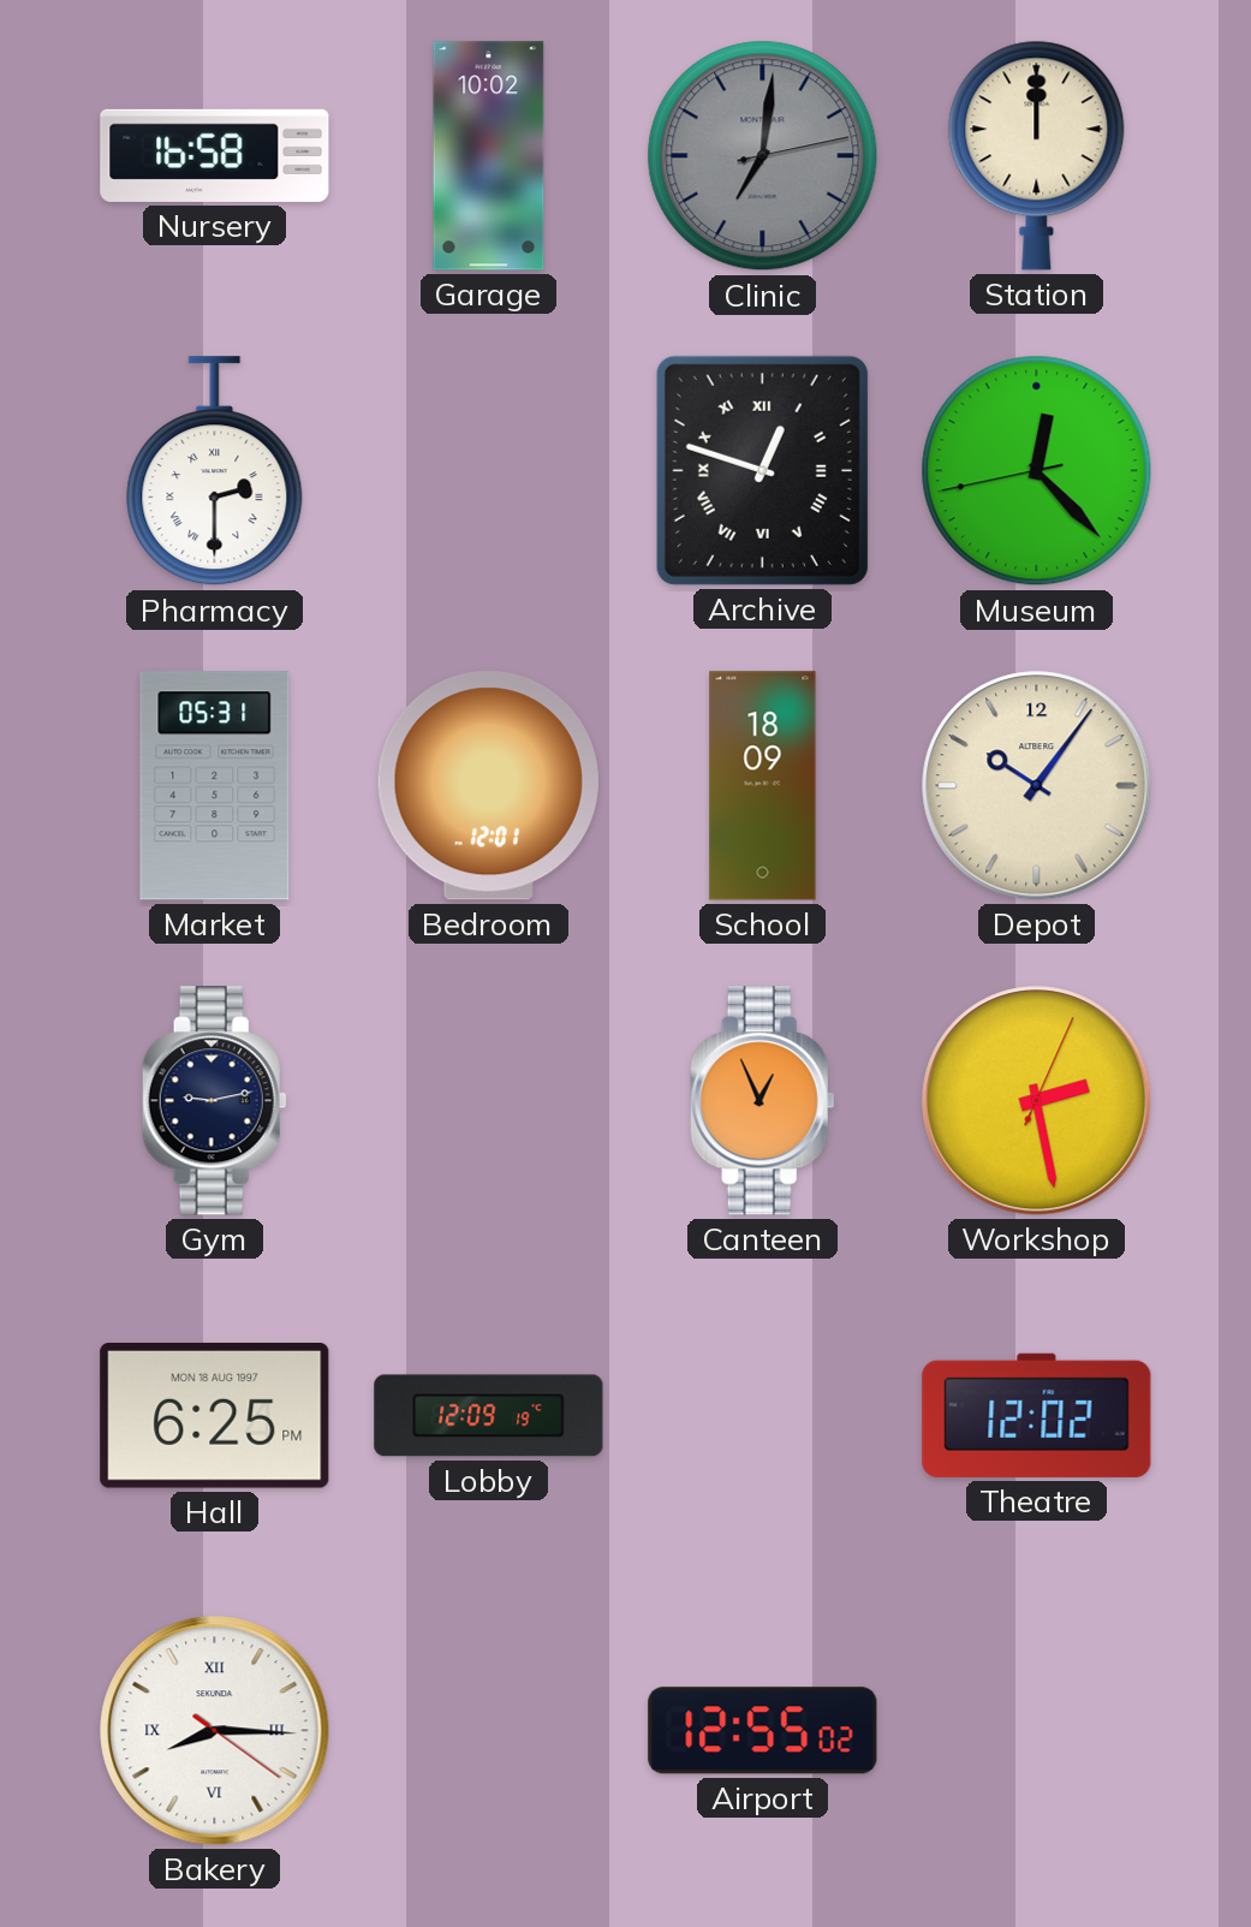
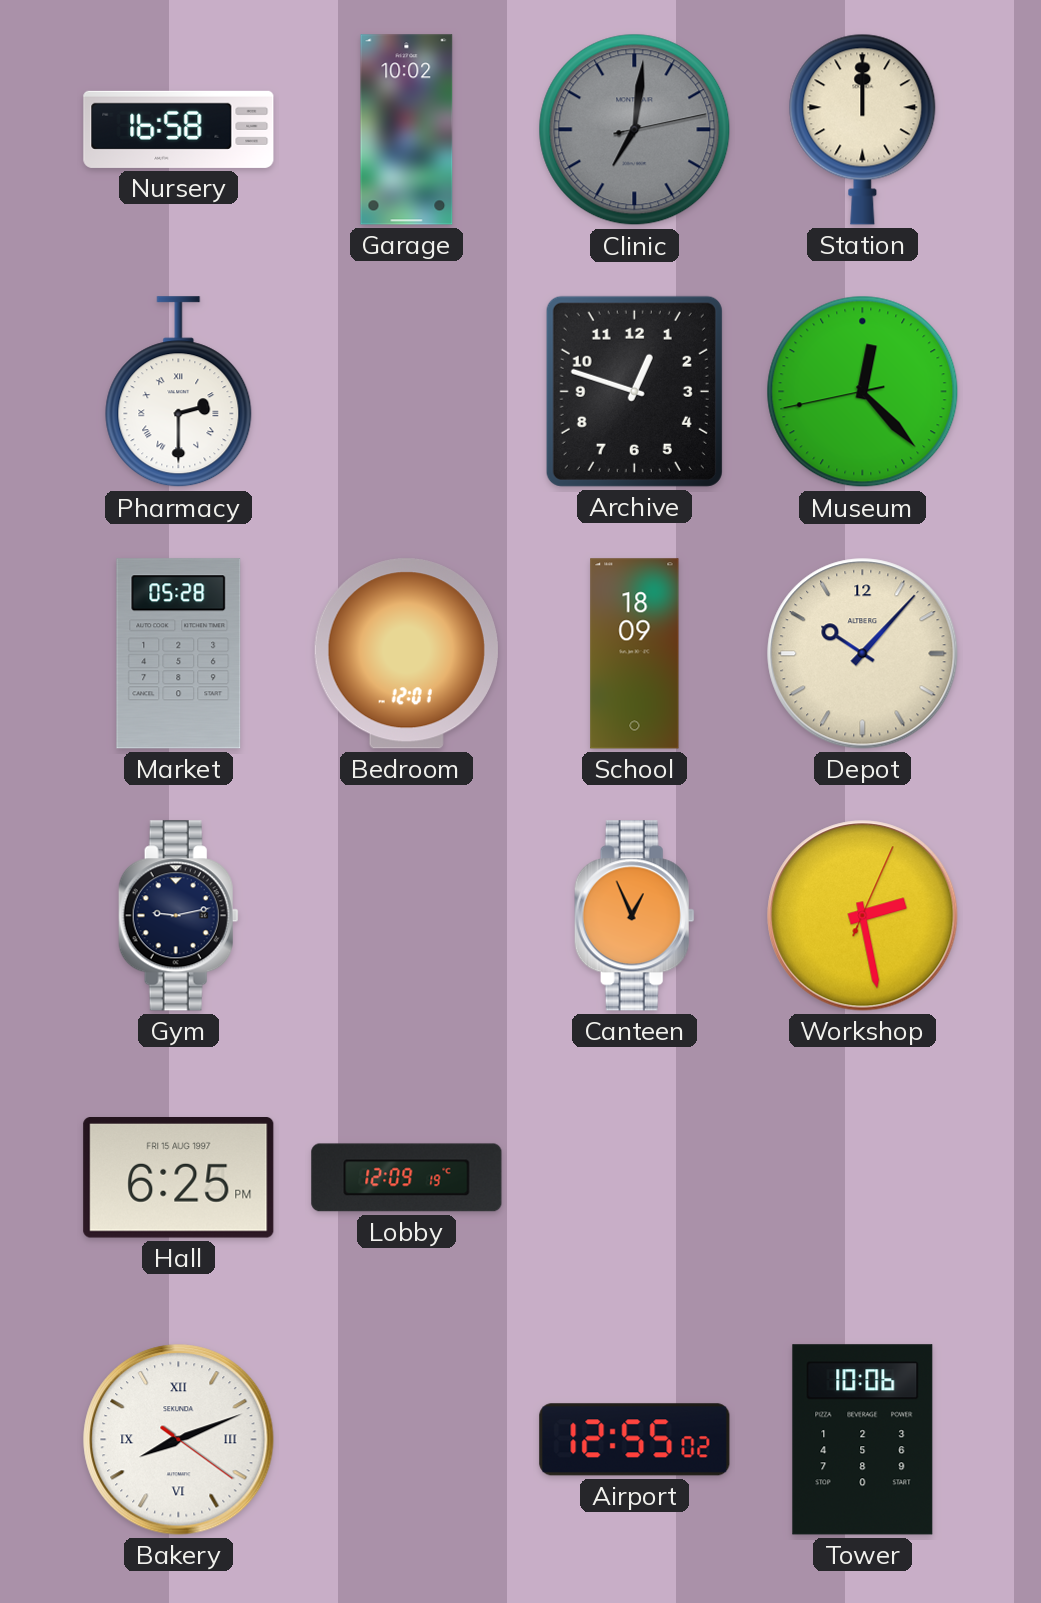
Archive numerals: Roman -> Arabic (634, 391)
Market: 05:31 -> 05:28 (179, 654)
Depot: 10:06 -> 10:07 (863, 654)
Hall date: MON 18 AUG 1997 -> FRI 15 AUG 1997 (179, 1178)
Theatre: 12:02 -> none (1037, 1415)
Bakery: 8:15 -> 8:11 (179, 1440)
Tower: none -> 10:06 (863, 1440)
